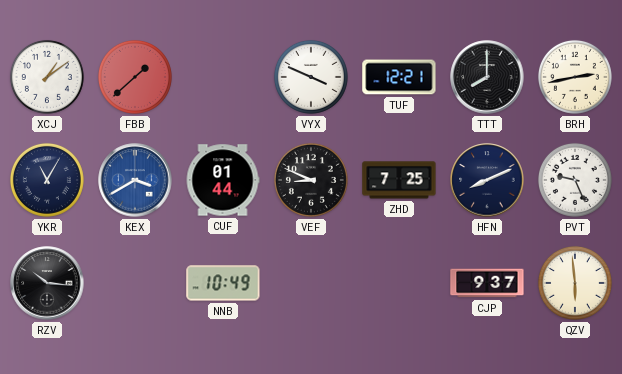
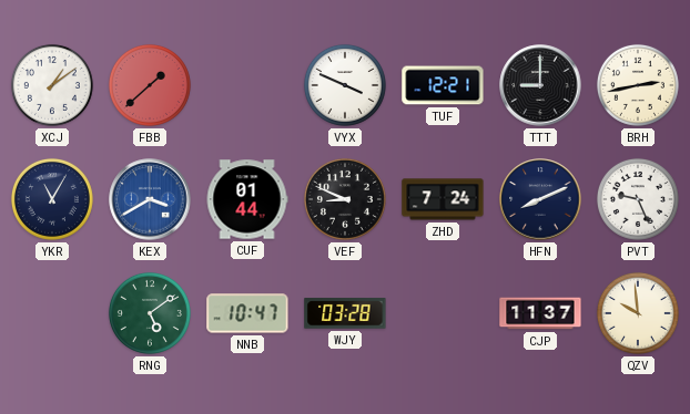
TTT: 8:00 -> 9:00 (540, 85)
ZHD: 7:25 -> 7:24 (443, 199)
RZV: 10:16 -> none (47, 283)
RNG: none -> 5:09 (150, 313)
NNB: 10:49 -> 10:47 (247, 313)
WJY: none -> 03:28 (345, 313)
CJP: 9:37 -> 11:37 (540, 313)
QZV: 5:59 -> 9:59 (638, 313)
